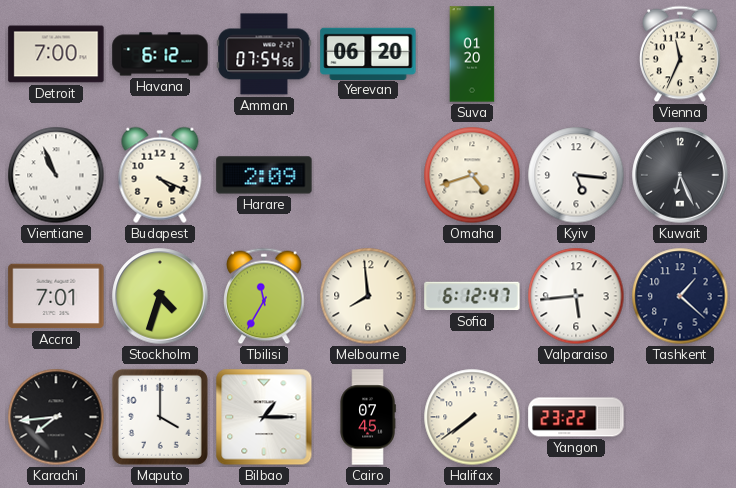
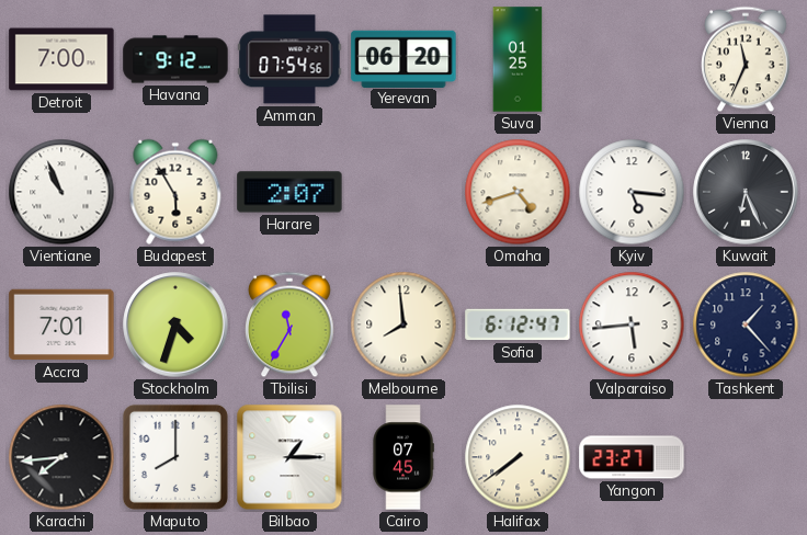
Havana: 6:12 -> 9:12 (175, 59)
Suva: 01:20 -> 01:25 (518, 59)
Budapest: 4:19 -> 5:55 (175, 192)
Harare: 2:09 -> 2:07 (289, 192)
Tashkent: 1:22 -> 1:23 (746, 325)
Maputo: 4:00 -> 8:00 (175, 457)
Yangon: 23:22 -> 23:27 (632, 457)
